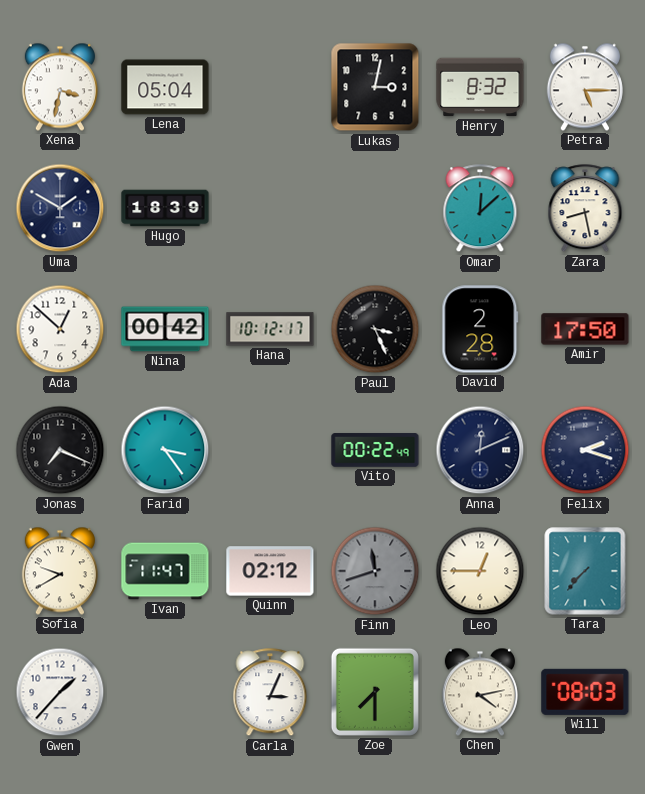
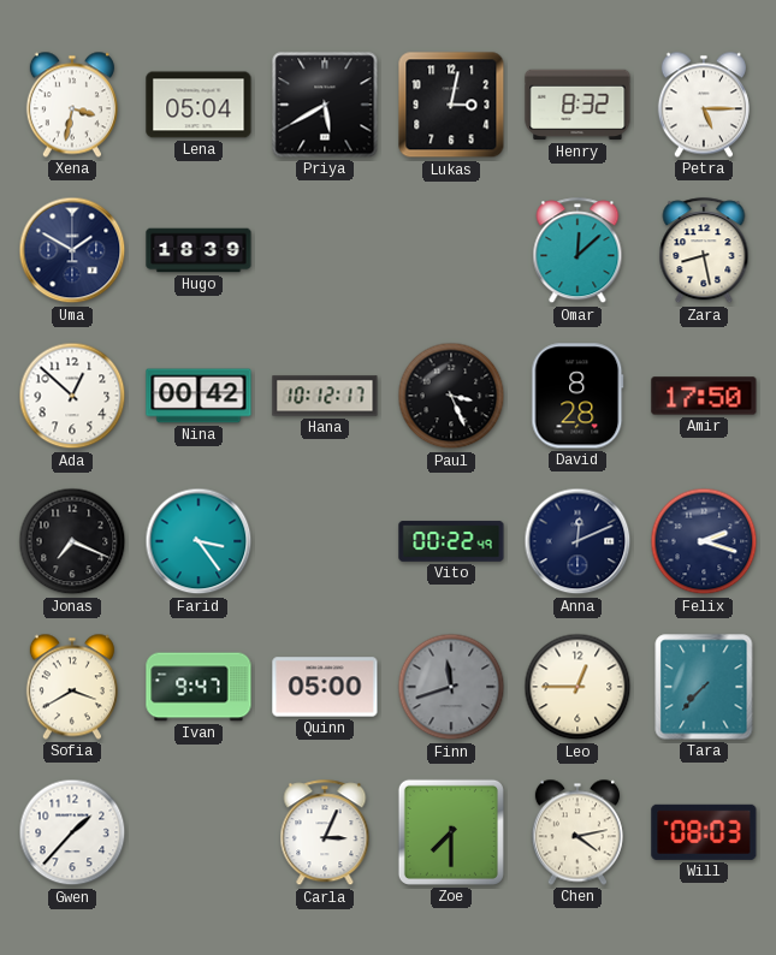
Priya: none -> 5:40 (325, 105)
David: 2:28 -> 8:28 (577, 396)
Sofia: 9:40 -> 3:40 (72, 687)
Ivan: 11:47 -> 9:47 (199, 687)
Quinn: 02:12 -> 05:00 (325, 687)
